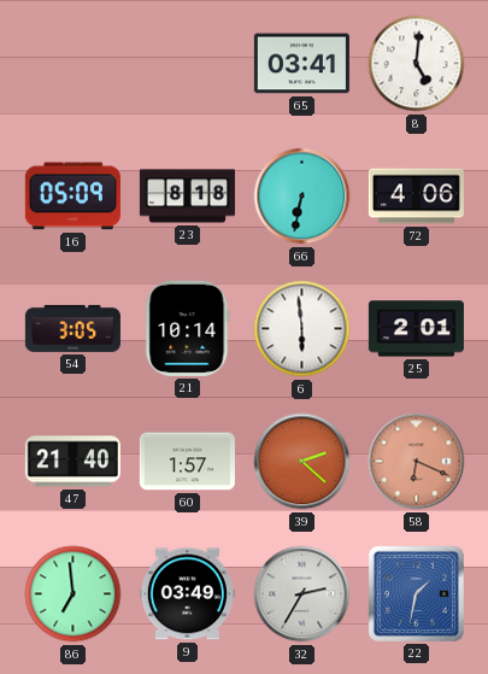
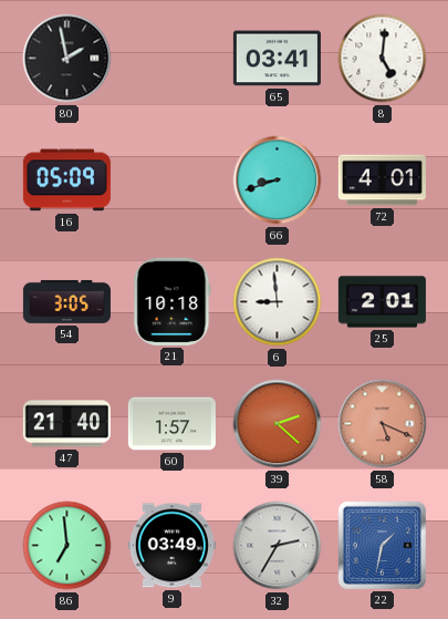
80: none -> 1:58 (67, 59)
23: 8:18 -> none (187, 197)
66: 6:32 -> 8:42 (278, 180)
72: 4:06 -> 4:01 (382, 180)
21: 10:14 -> 10:18 (173, 301)
6: 5:59 -> 8:59 (278, 302)
58: 6:19 -> 5:19 (383, 424)
